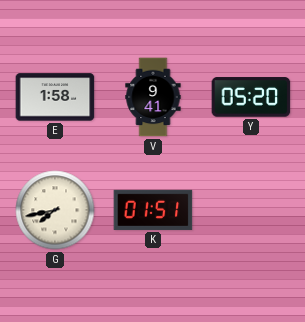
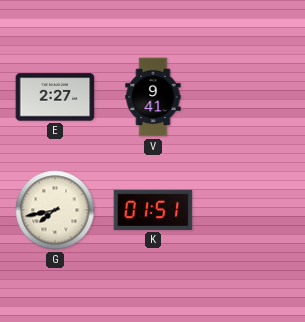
E: 1:58 -> 2:27 (55, 97)
Y: 05:20 -> none (251, 97)
